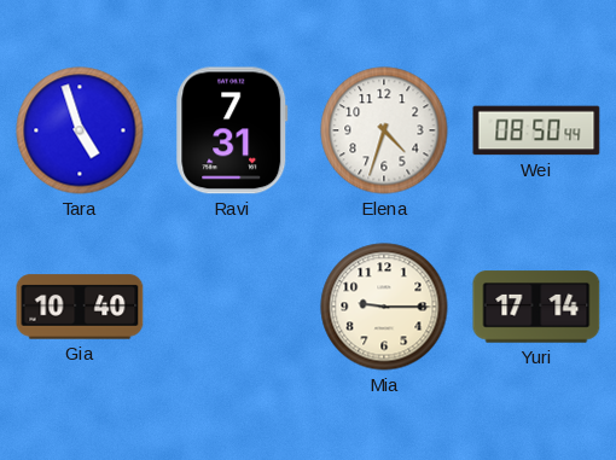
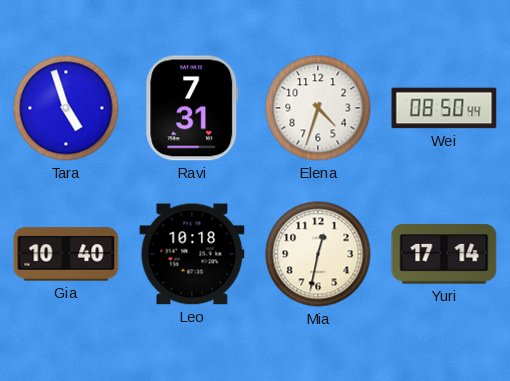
Leo: none -> 10:18 (192, 254)
Mia: 9:15 -> 12:32 (318, 254)
